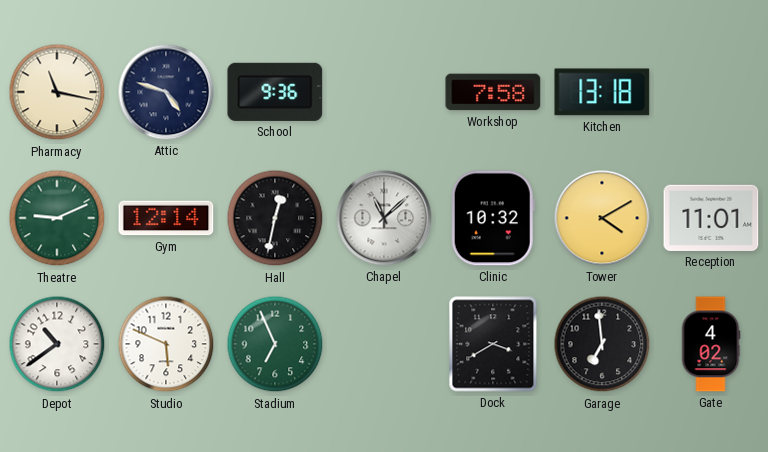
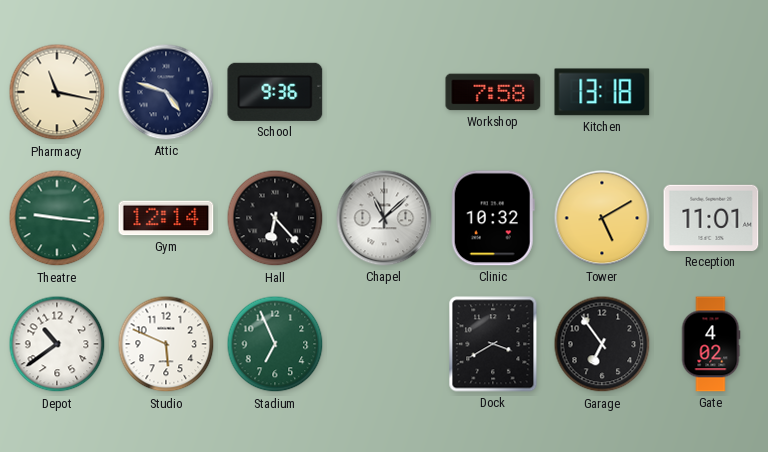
Theatre: 9:11 -> 9:16 (57, 218)
Hall: 12:32 -> 6:23 (275, 218)
Tower: 4:10 -> 5:10 (602, 218)
Garage: 6:59 -> 6:54 (602, 344)
